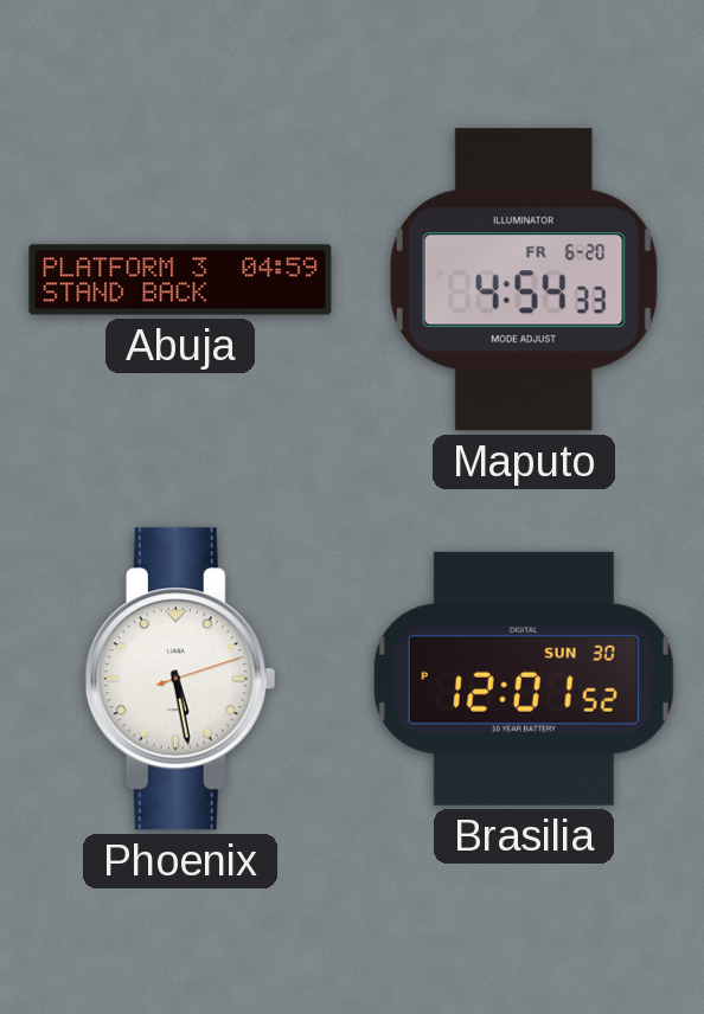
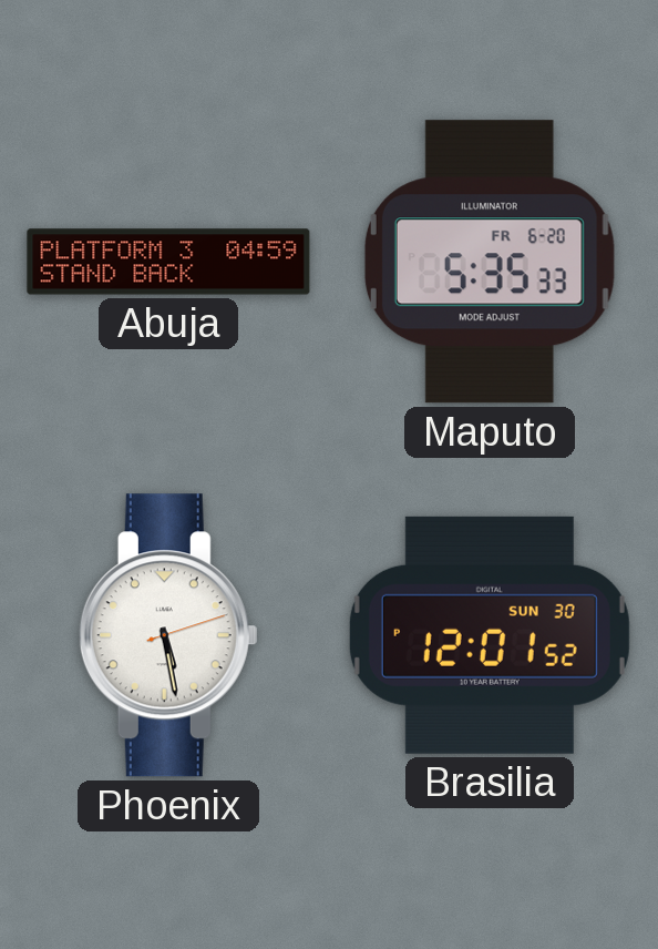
Maputo: 4:54 -> 5:35 (490, 262)
